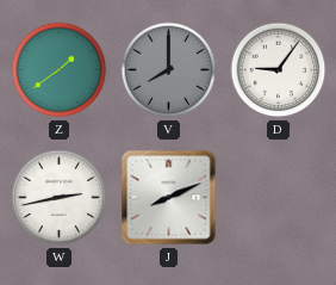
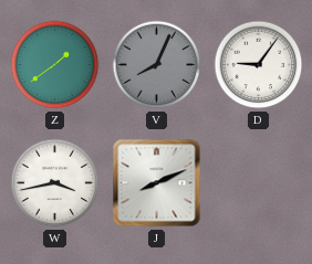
V: 8:00 -> 8:04 (157, 65)
W: 2:43 -> 3:43 (55, 183)
